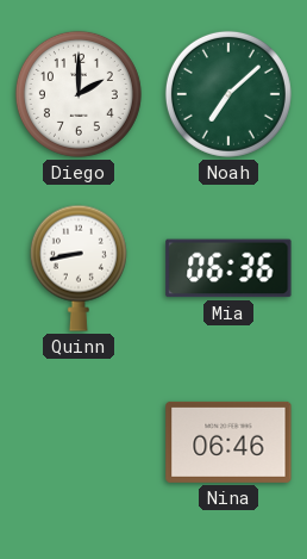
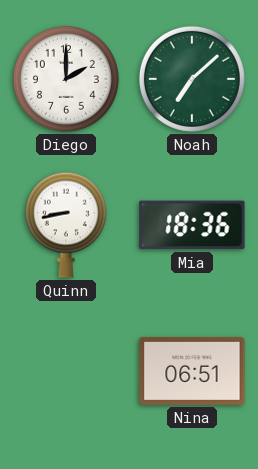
Mia: 06:36 -> 18:36 (192, 225)
Nina: 06:46 -> 06:51 (192, 371)
